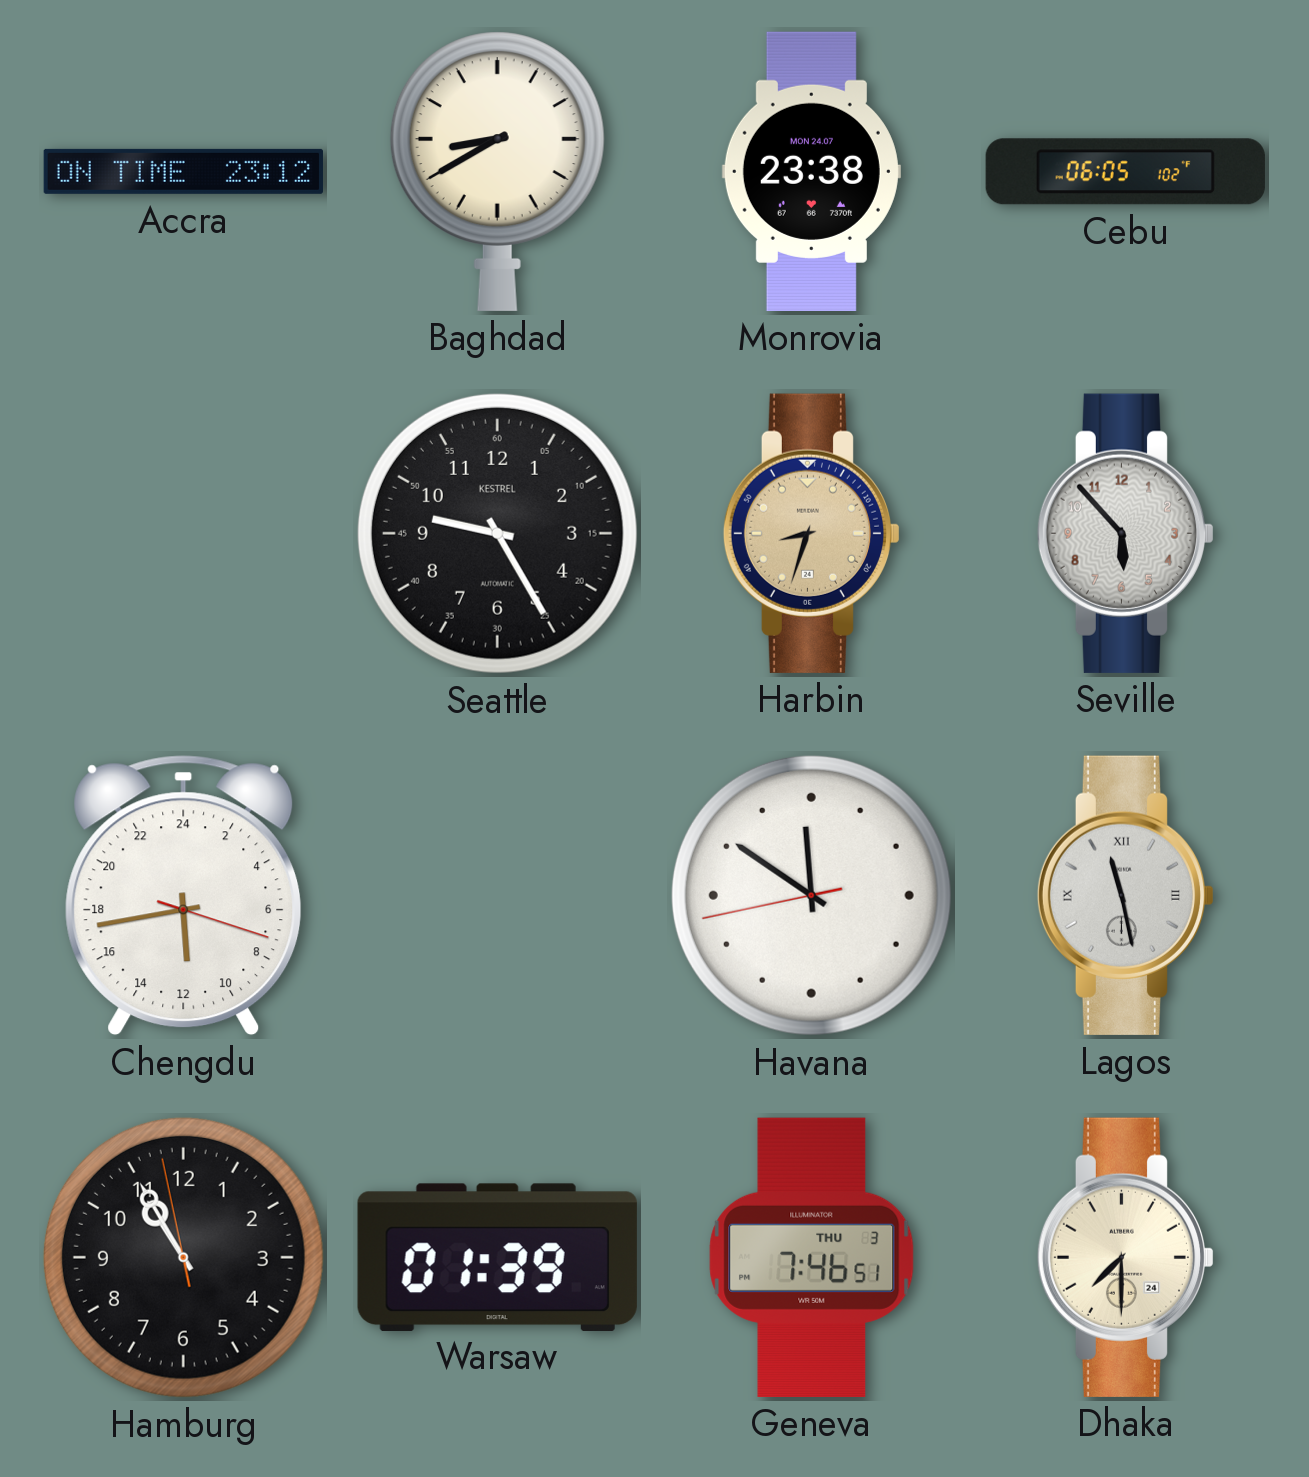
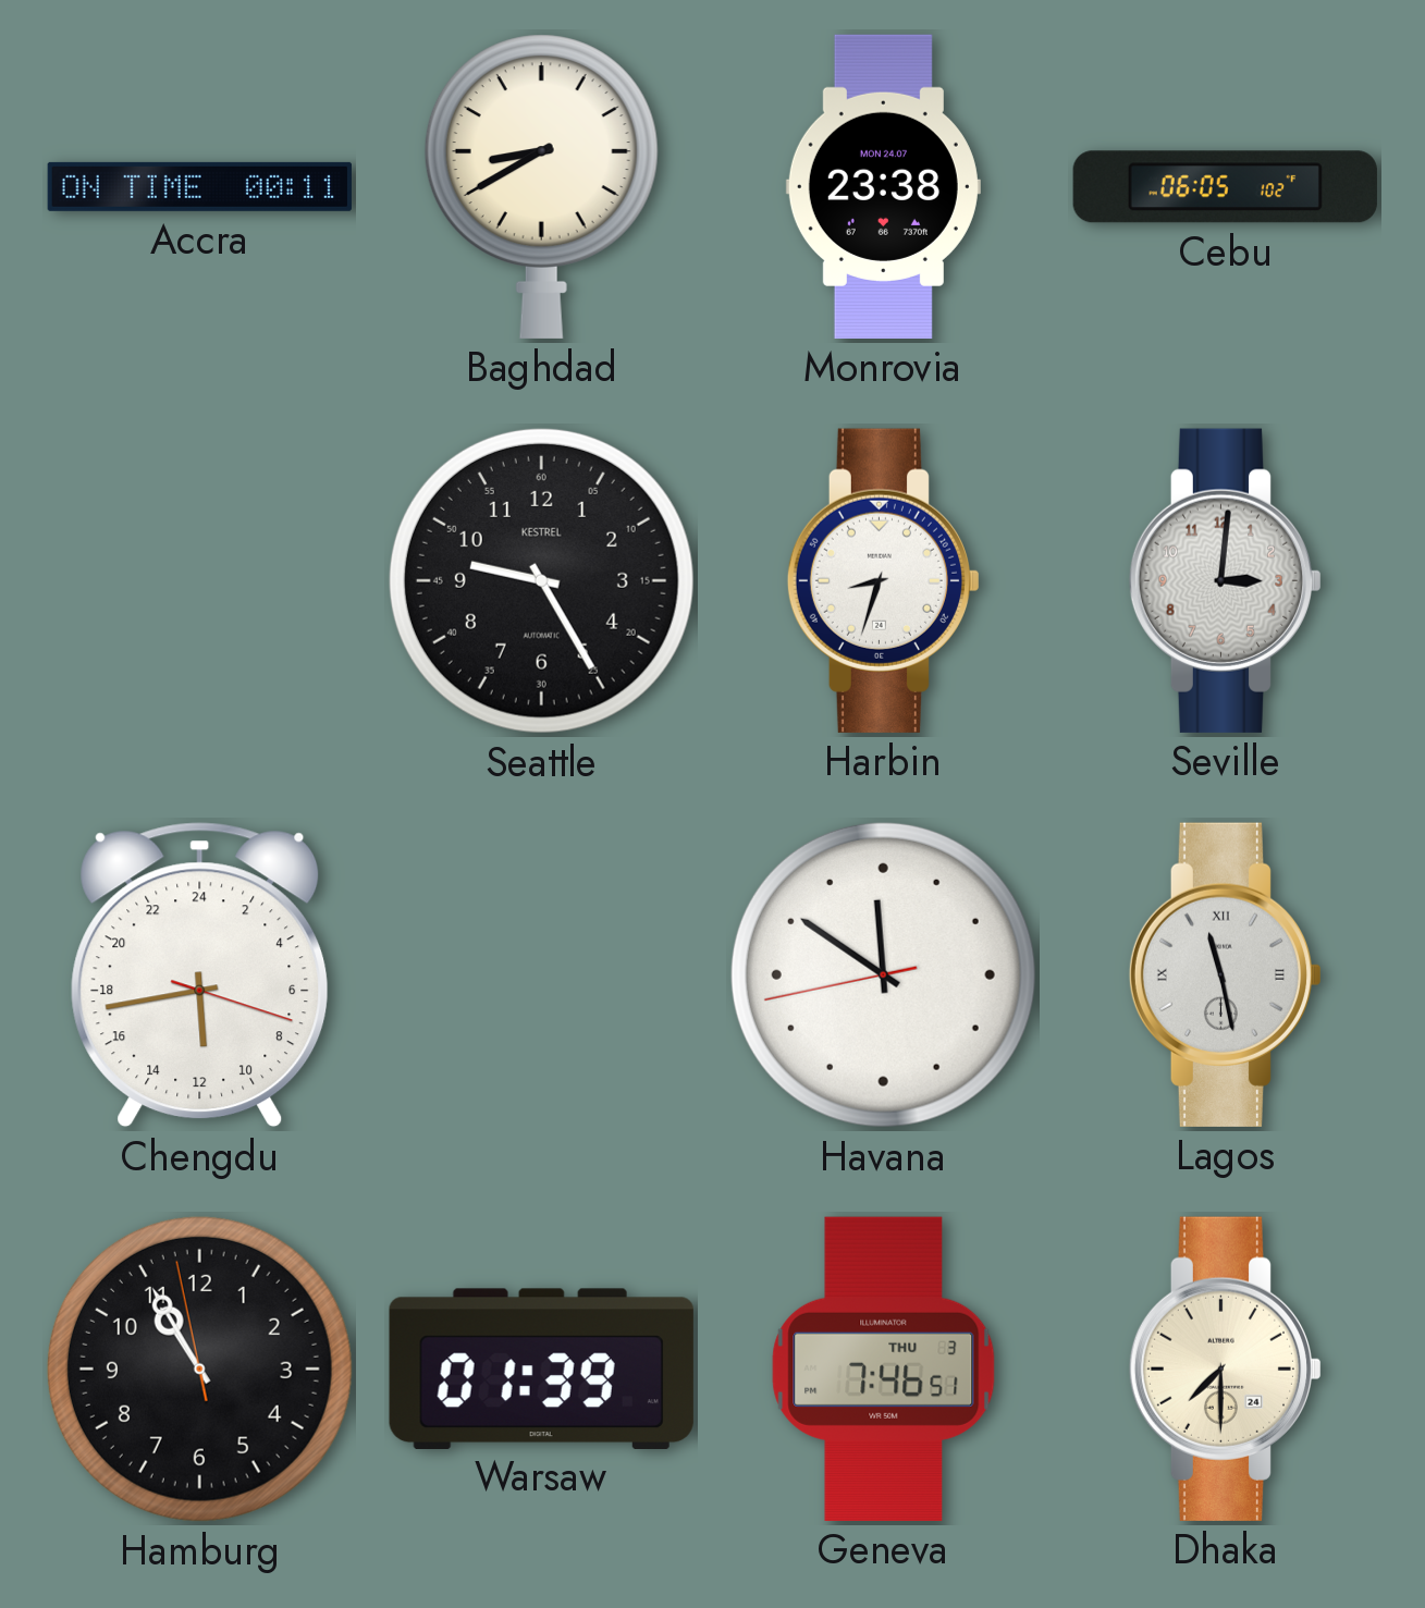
Accra: 23:12 -> 00:11 (199, 186)
Harbin dial: champagne -> white (883, 580)
Seville: 5:53 -> 3:01 (1225, 580)
